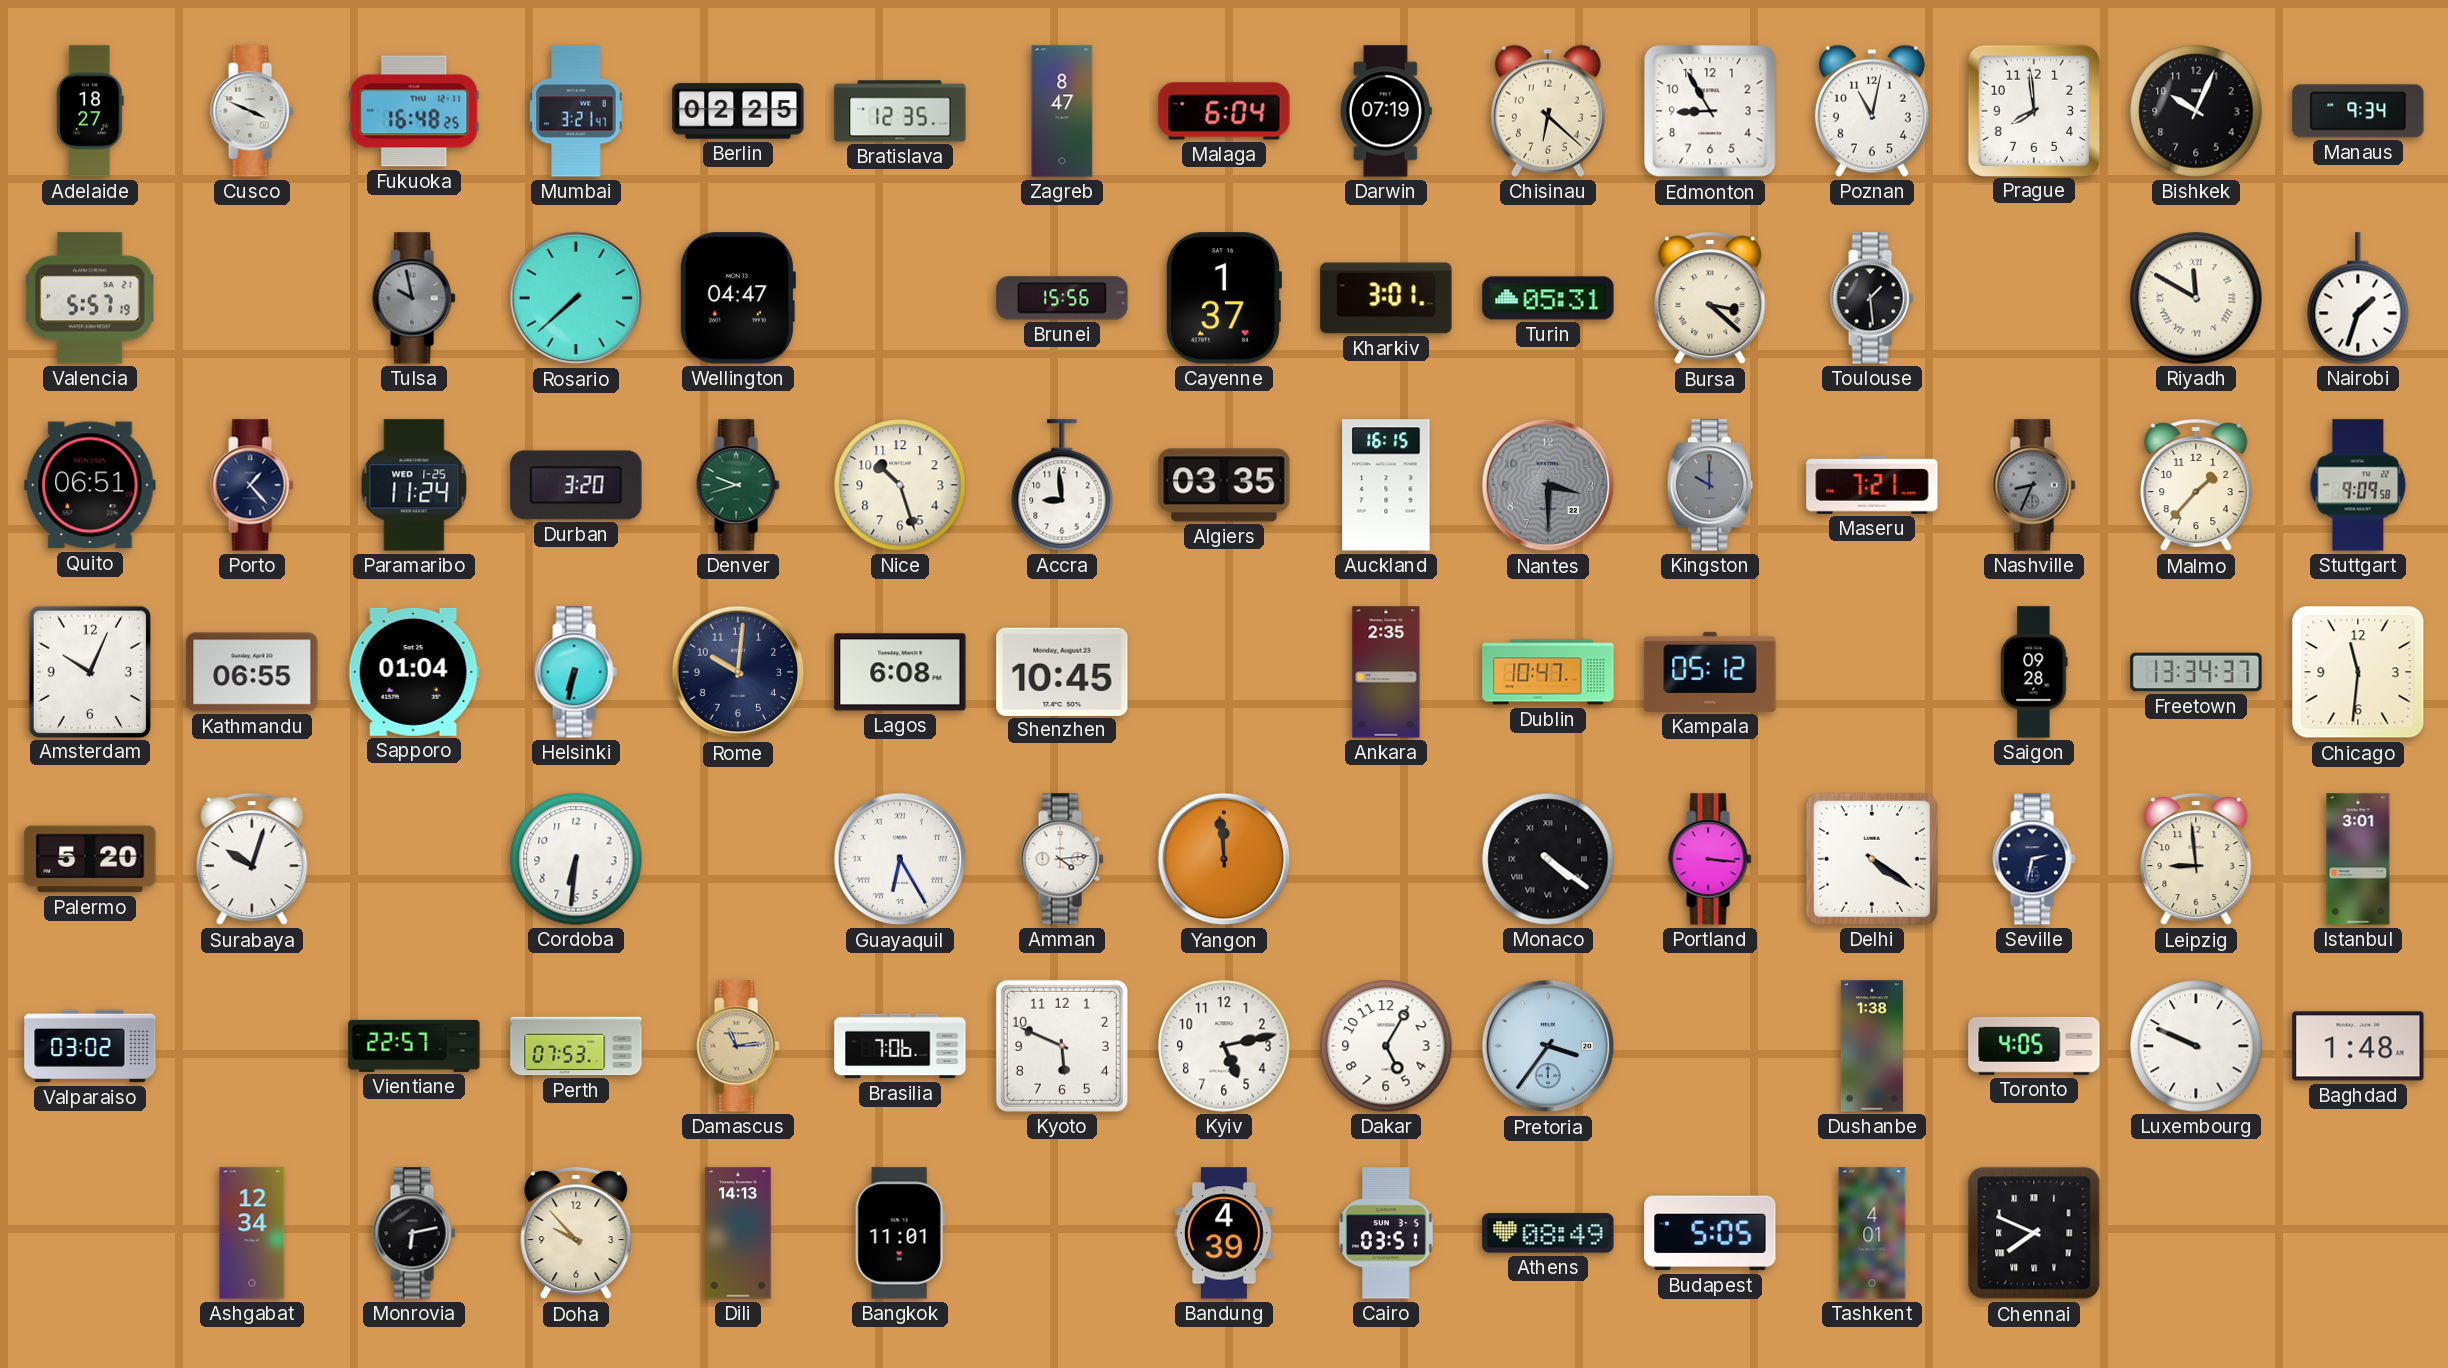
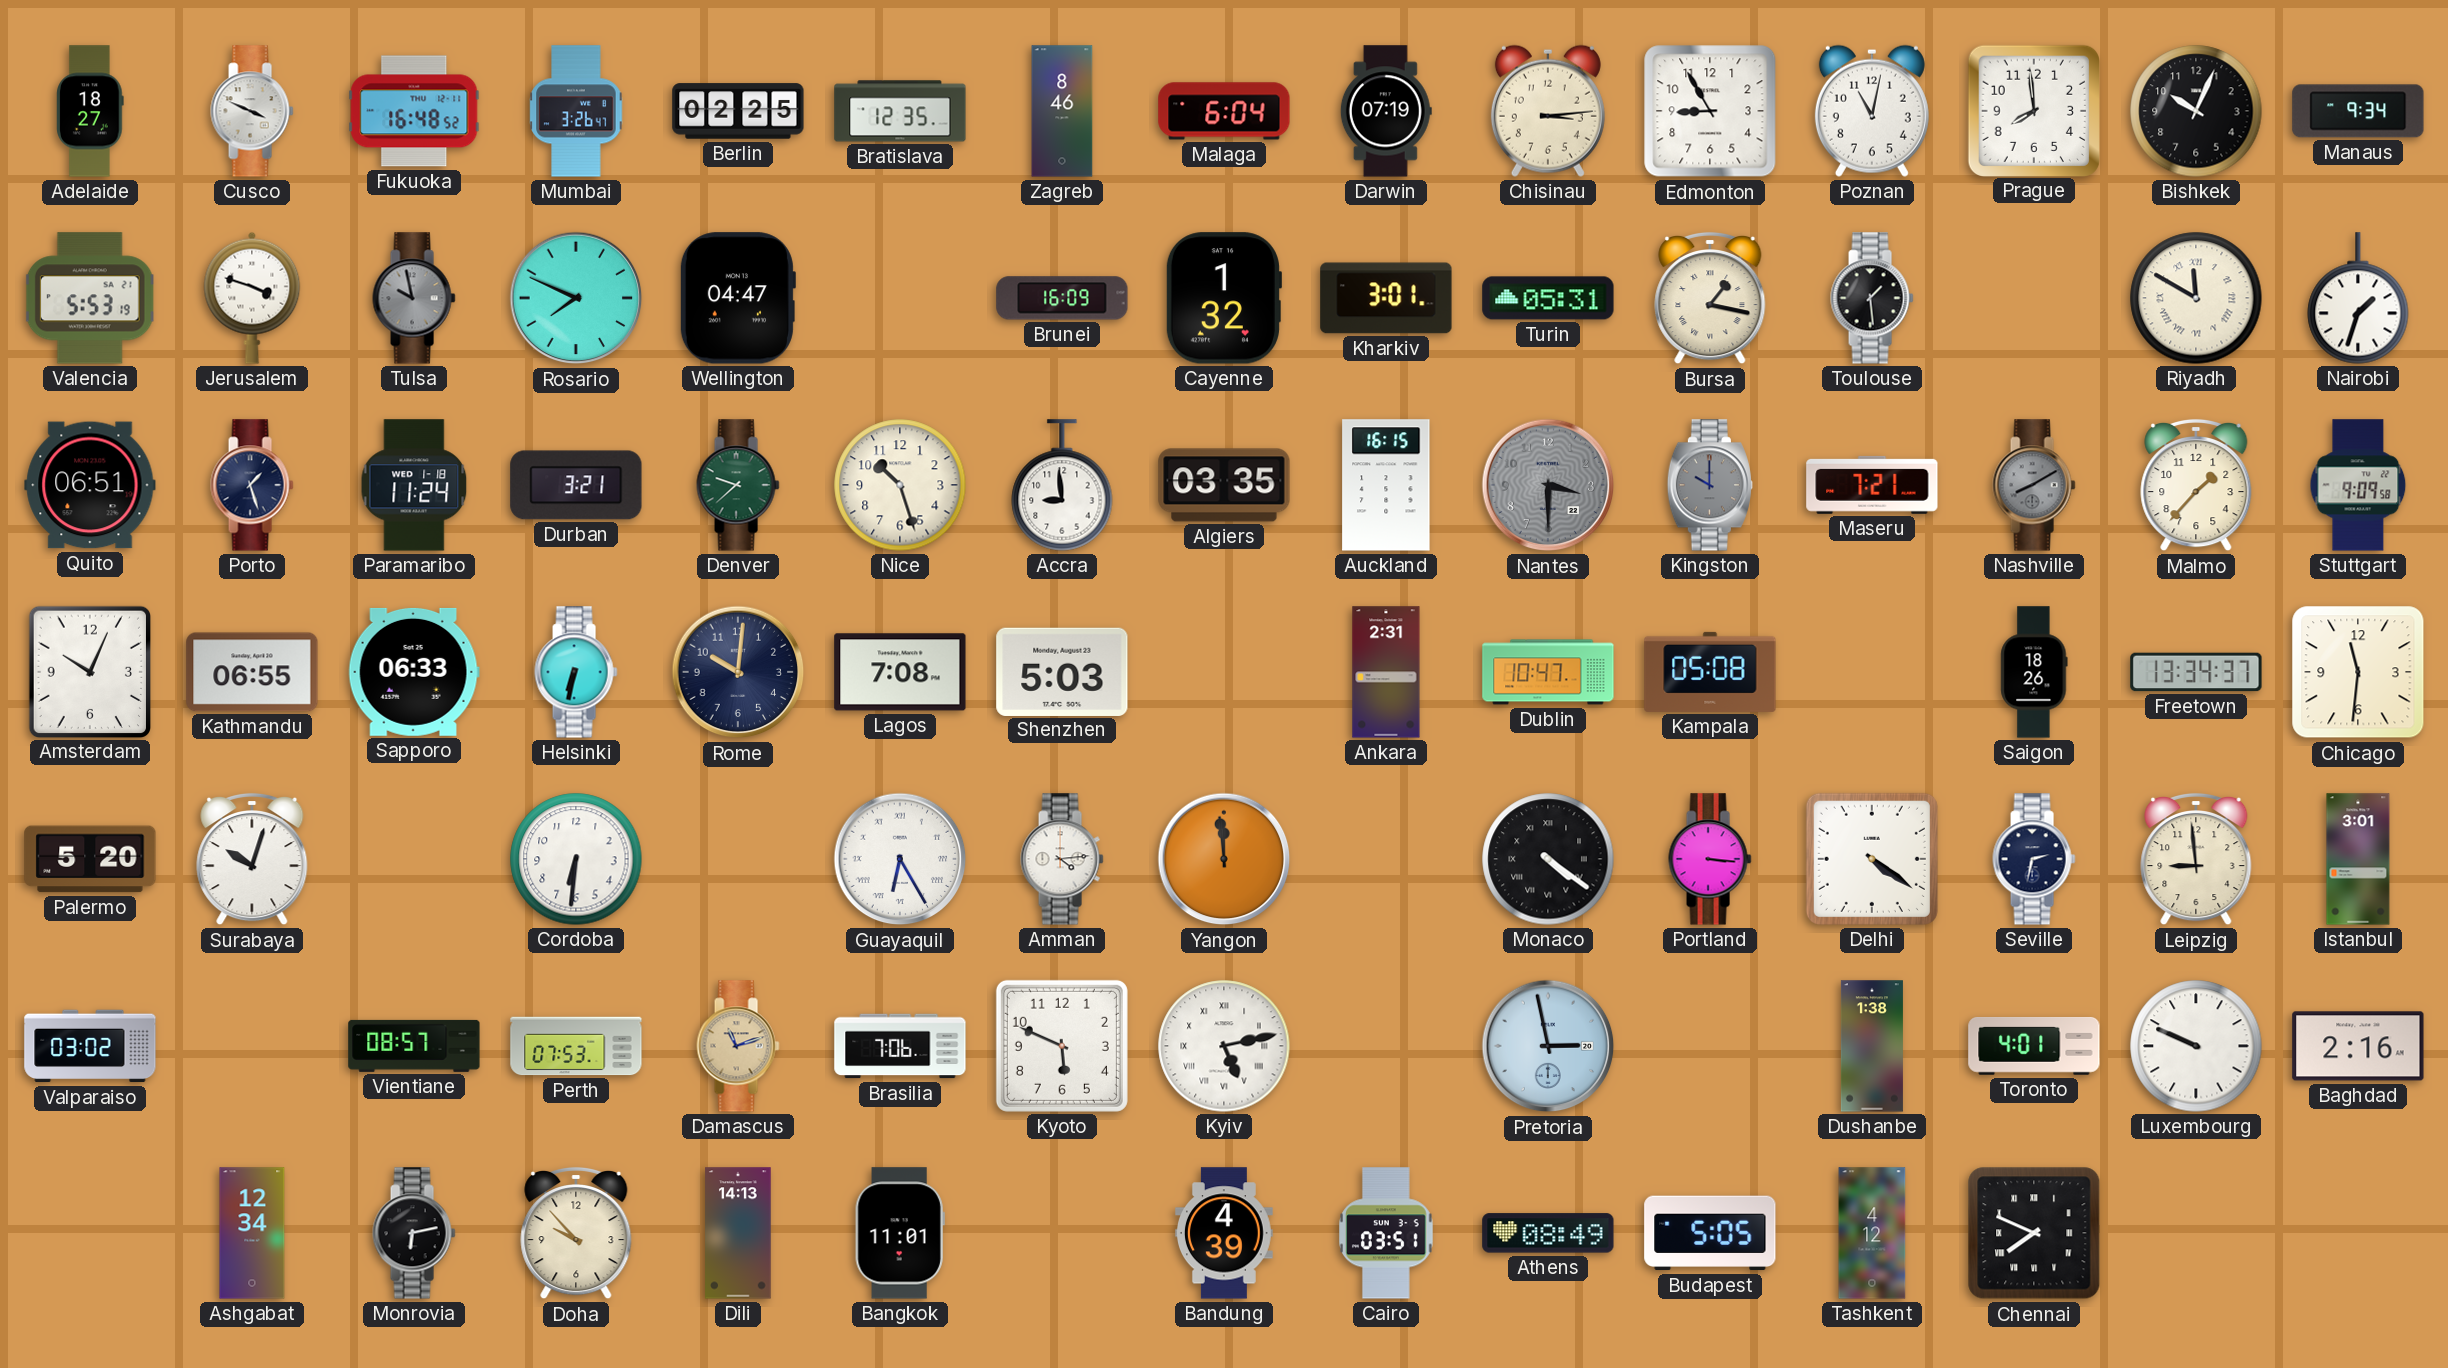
Fukuoka: 16:48:25 -> 16:48:52 (414, 111)
Mumbai: 3:21 -> 3:26 (576, 111)
Zagreb: 8:47 -> 8:46 (1062, 111)
Chisinau: 6:22 -> 3:14 (1548, 111)
Valencia: 5:57 -> 5:53 (90, 298)
Jerusalem: none -> 3:48 (252, 298)
Rosario: 7:38 -> 7:49 (576, 298)
Brunei: 15:56 -> 16:09 (1062, 298)
Cayenne: 1:37 -> 1:32 (1223, 298)
Bursa: 3:22 -> 1:17 (1710, 298)
Porto: 1:23 -> 1:27 (252, 485)
Paramaribo date: WED 1-25 -> WED 1-18 (414, 485)
Durban: 3:20 -> 3:21 (576, 485)
Denver: 9:42 -> 9:38 (738, 485)
Nashville: 8:34 -> 8:10 (2034, 485)
Sapporo: 01:04 -> 06:33 (414, 672)
Lagos: 6:08 -> 7:08 (900, 672)
Shenzhen: 10:45 -> 5:03 (1062, 671)
Ankara: 2:35 -> 2:31 (1386, 672)
Kampala: 05:12 -> 05:08 (1710, 672)
Saigon: 09:28 -> 18:26 (2034, 672)
Vientiane: 22:57 -> 08:57 (414, 1046)
Damascus: 11:14 -> 11:12 (738, 1046)
Kyiv numerals: Arabic -> Roman (1224, 1046)
Dakar: 5:05 -> none (1386, 1046)
Pretoria: 3:36 -> 2:58 (1548, 1046)
Toronto: 4:05 -> 4:01 (2034, 1046)
Baghdad: 1:48 -> 2:16 (2358, 1046)
Tashkent: 4:01 -> 4:12 (1872, 1233)
